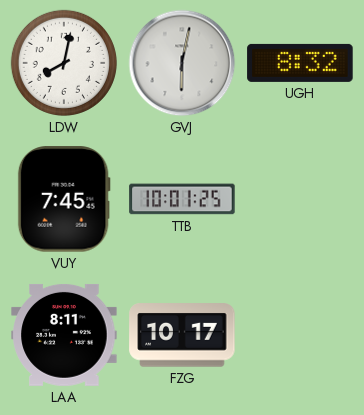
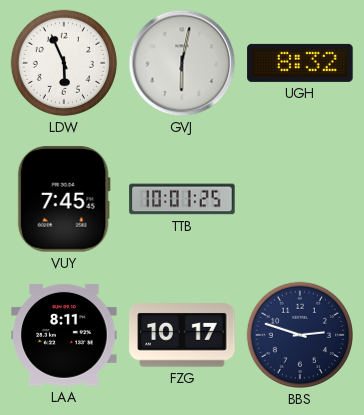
LDW: 8:02 -> 5:56 (64, 63)
BBS: none -> 2:48 (300, 335)
